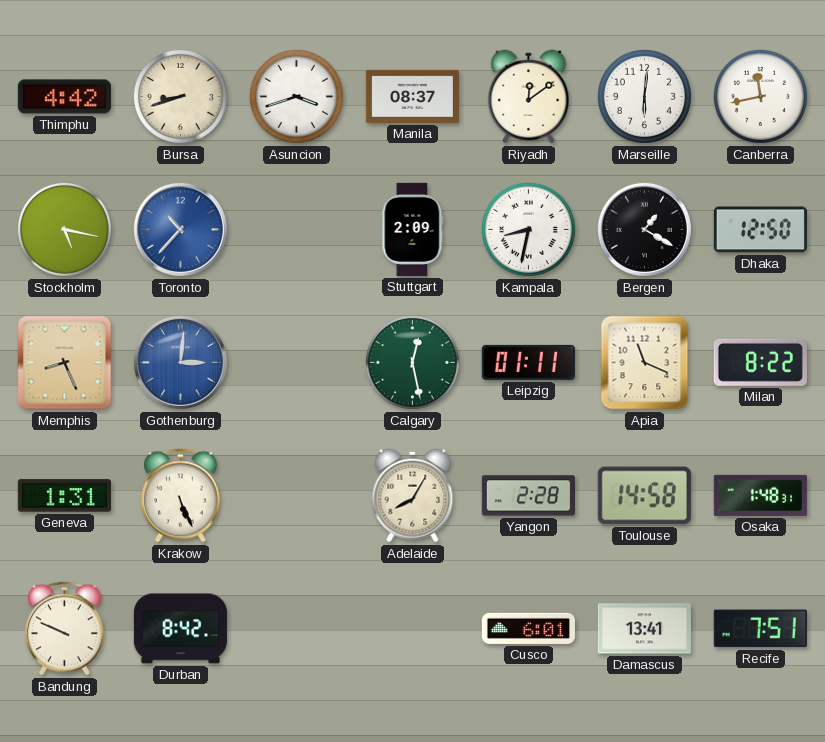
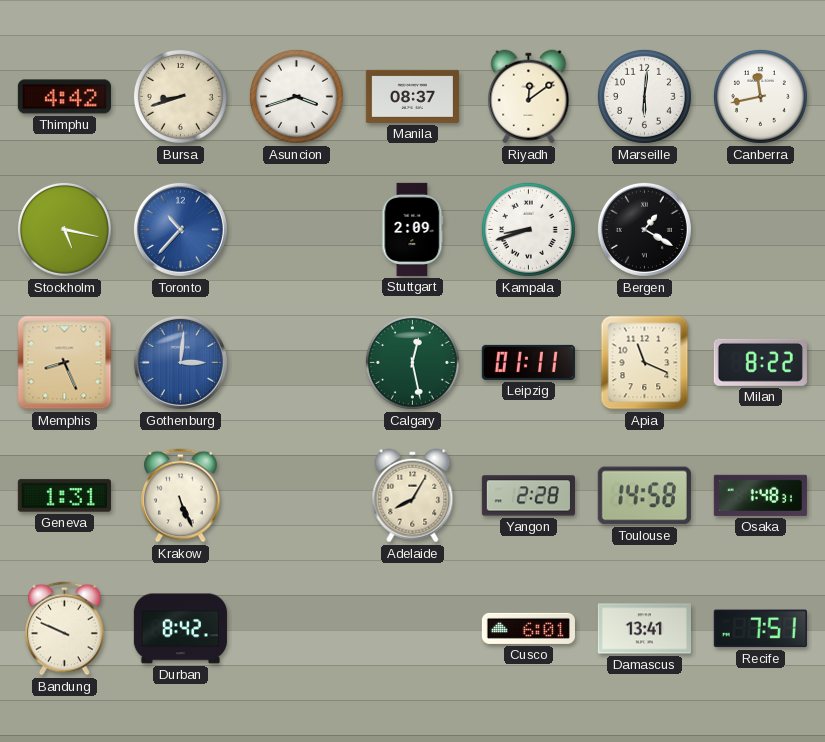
Kampala: 8:32 -> 8:42 (528, 229)
Dhaka: 12:50 -> none (760, 230)
